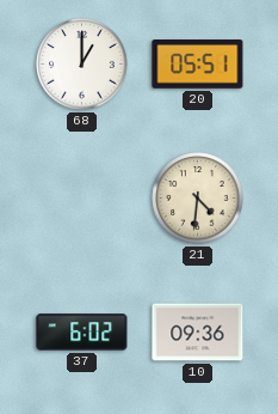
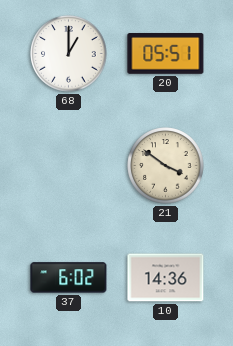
21: 4:31 -> 3:51 (166, 166)
10: 09:36 -> 14:36 (166, 278)
